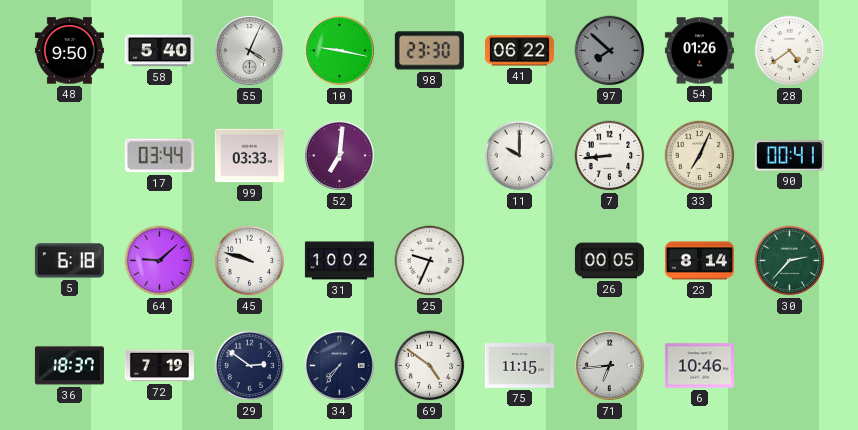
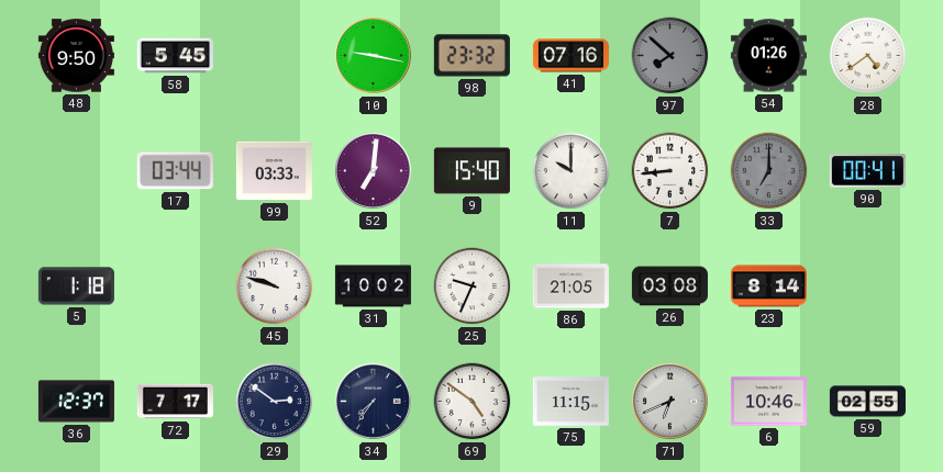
58: 5:40 -> 5:45 (175, 56)
55: 4:04 -> none (249, 50)
98: 23:30 -> 23:32 (471, 56)
41: 06:22 -> 07:16 (570, 56)
9: none -> 15:40 (471, 171)
33: 7:04 -> 7:00 (769, 171)
33 dial: cream -> grey (769, 171)
5: 6:18 -> 1:18 (76, 286)
64: 9:08 -> none (160, 261)
86: none -> 21:05 (570, 286)
26: 00:05 -> 03:08 (669, 286)
30: 2:37 -> none (790, 261)
36: 18:37 -> 12:37 (76, 402)
72: 7:19 -> 7:17 (175, 402)
71: 6:44 -> 6:41 (669, 401)
59: none -> 02:55 (867, 402)
